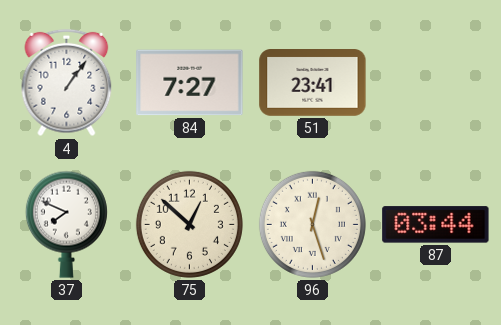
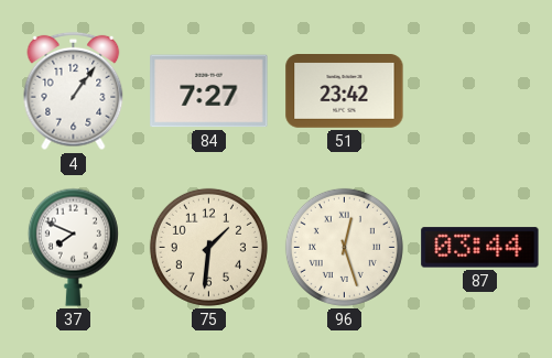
51: 23:41 -> 23:42 (345, 91)
75: 12:52 -> 1:31 (208, 247)
